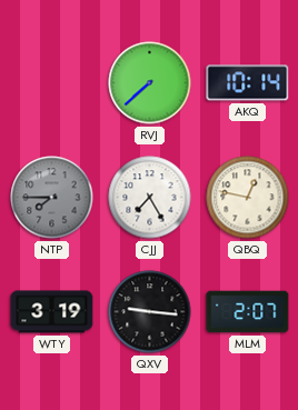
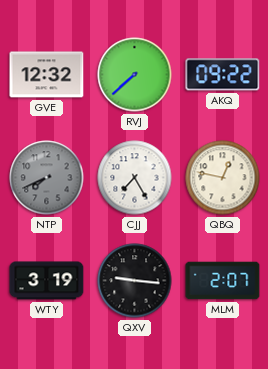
GVE: none -> 12:32 (47, 75)
AKQ: 10:14 -> 09:22 (223, 75)
NTP: 7:45 -> 7:41 (47, 178)
